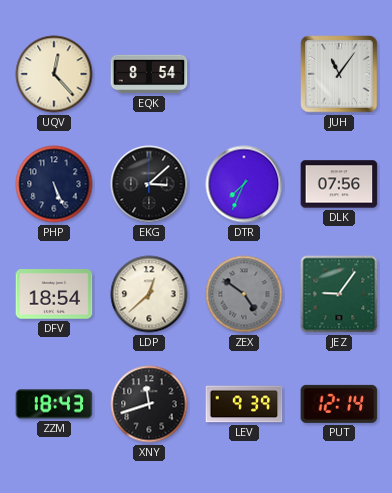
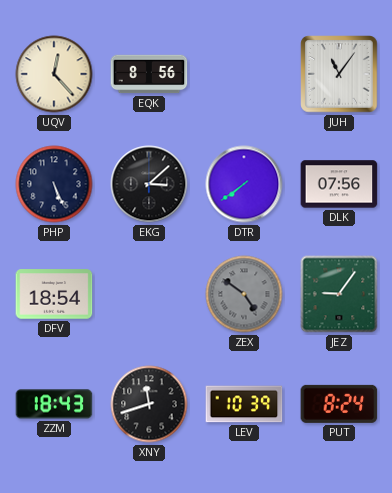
EQK: 8:54 -> 8:56 (149, 74)
DTR: 7:34 -> 7:39 (244, 184)
LDP: 12:38 -> none (149, 294)
LEV: 9:39 -> 10:39 (244, 404)
PUT: 12:14 -> 8:24 (339, 404)
